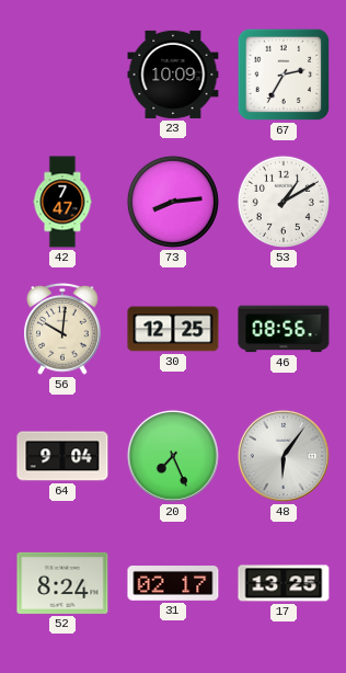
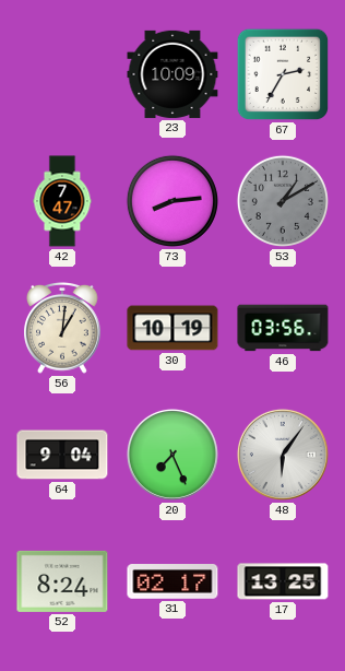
53 dial: white -> grey (283, 201)
56: 10:01 -> 1:01 (62, 328)
30: 12:25 -> 10:19 (172, 328)
46: 08:56 -> 03:56 (283, 328)
